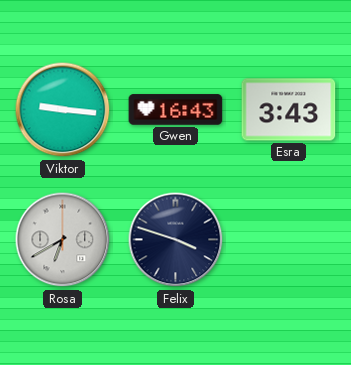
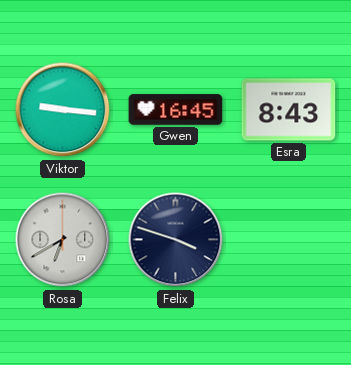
Gwen: 16:43 -> 16:45 (176, 110)
Esra: 3:43 -> 8:43 (289, 110)
